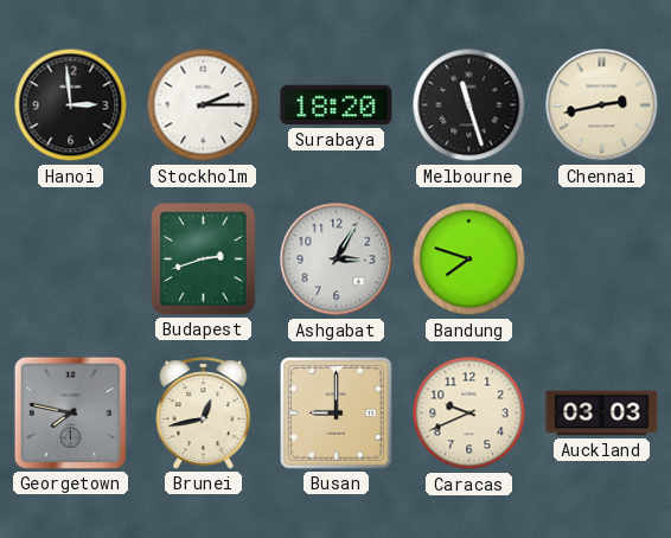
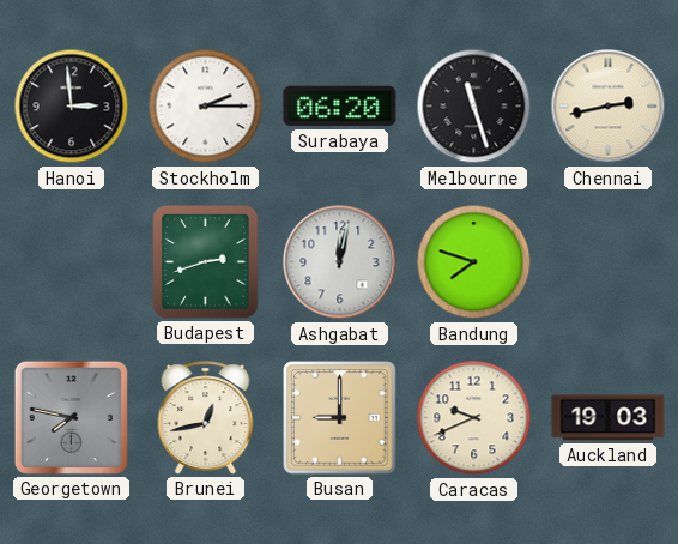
Surabaya: 18:20 -> 06:20 (340, 107)
Ashgabat: 3:05 -> 12:02 (340, 262)
Auckland: 03:03 -> 19:03 (609, 418)
